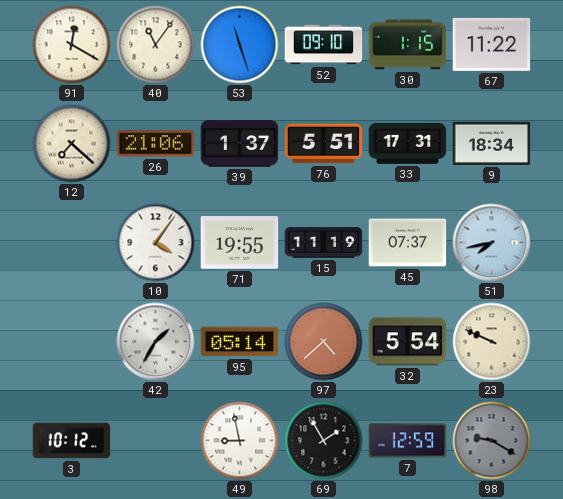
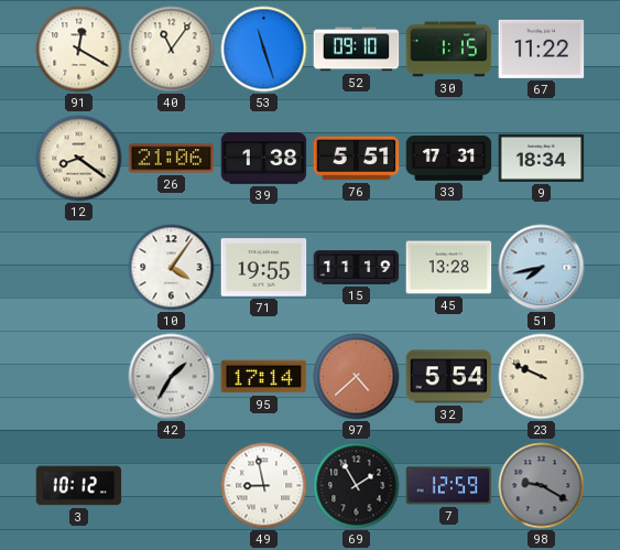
12: 7:22 -> 8:21 (79, 159)
39: 1:37 -> 1:38 (264, 159)
45: 07:37 -> 13:28 (449, 268)
95: 05:14 -> 17:14 (264, 377)
